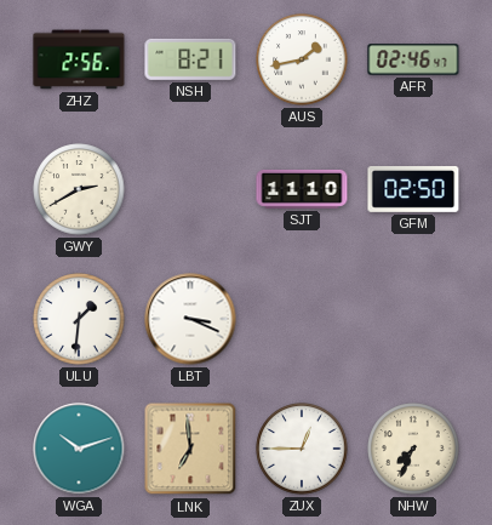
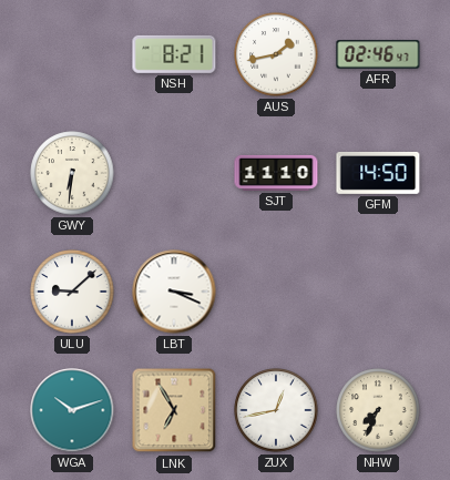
ZHZ: 2:56 -> none (79, 59)
GWY: 2:40 -> 6:31 (72, 173)
GFM: 02:50 -> 14:50 (378, 173)
ULU: 1:31 -> 9:08 (72, 292)
LNK: 6:59 -> 6:55 (174, 410)
ZUX: 12:45 -> 12:43 (276, 410)
